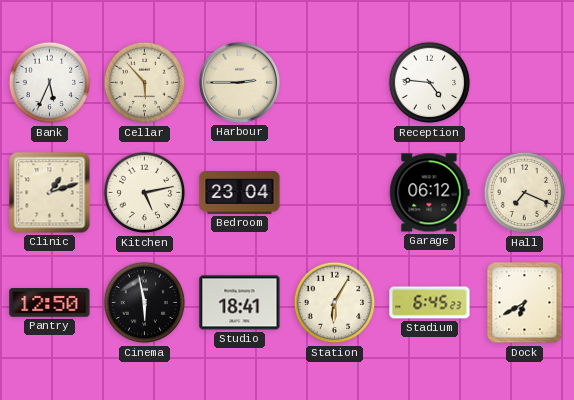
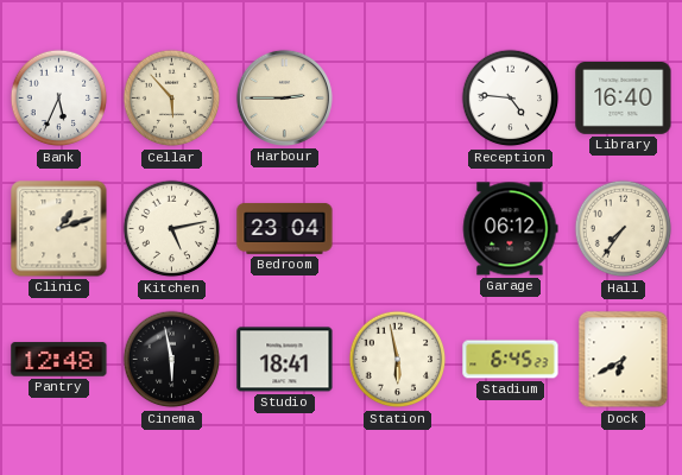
Library: none -> 16:40 (624, 99)
Hall: 7:19 -> 7:36 (624, 229)
Pantry: 12:50 -> 12:48 (59, 360)
Station: 6:05 -> 5:58 (398, 360)
